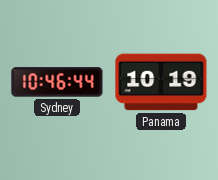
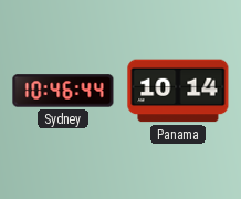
Panama: 10:19 -> 10:14 (178, 91)
